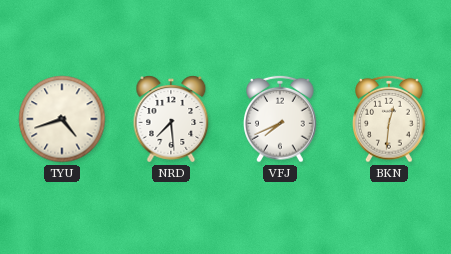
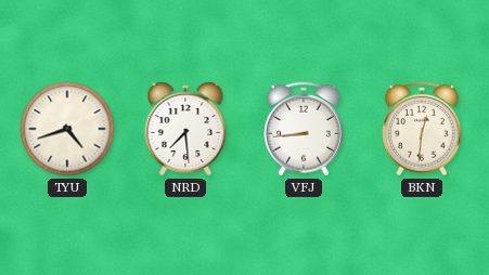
VFJ: 7:41 -> 8:44 (304, 129)
